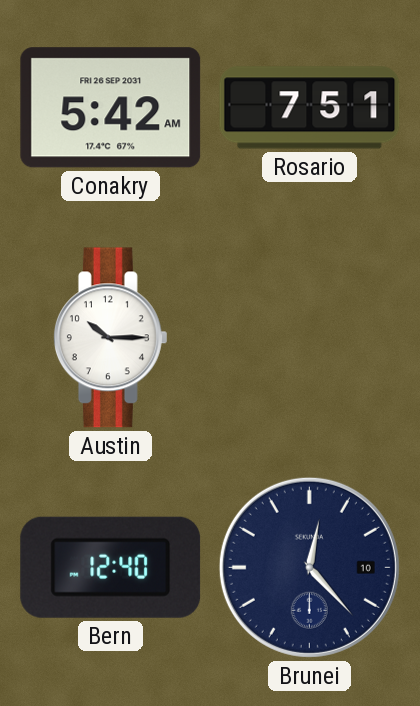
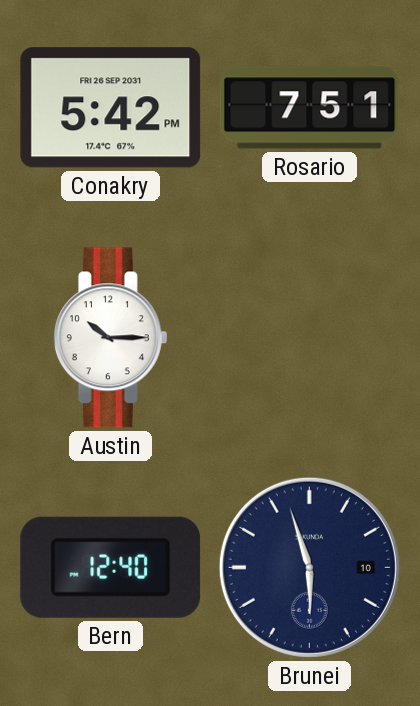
Conakry: 5:42 AM -> 5:42 PM (111, 108)
Brunei: 12:23 -> 5:57 (309, 567)
